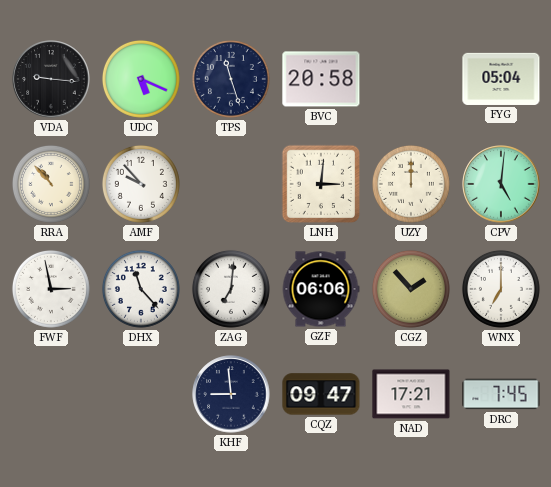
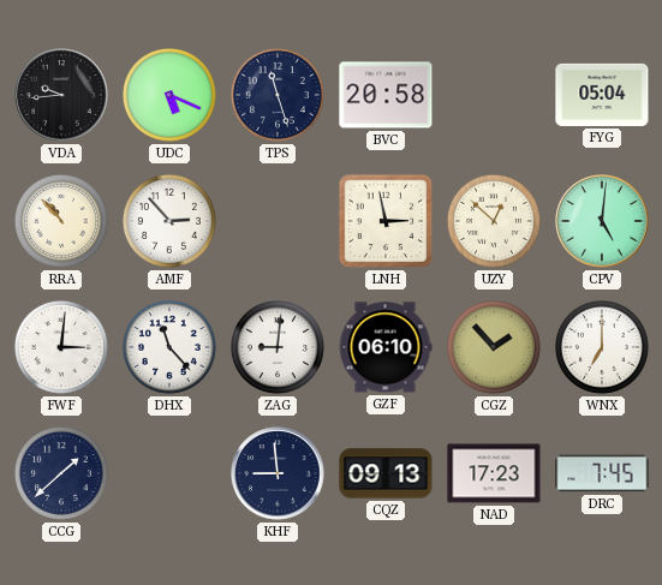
VDA: 9:16 -> 9:44 (61, 95)
AMF: 9:53 -> 2:53 (169, 221)
LNH: 3:01 -> 2:58 (386, 221)
UZY: 12:00 -> 12:52 (494, 221)
FWF: 2:58 -> 3:01 (61, 347)
ZAG: 7:01 -> 9:01 (278, 347)
GZF: 06:06 -> 06:10 (386, 347)
CCG: none -> 1:38 (61, 473)
CQZ: 09:47 -> 09:13 (386, 473)
NAD: 17:21 -> 17:23 (494, 473)
